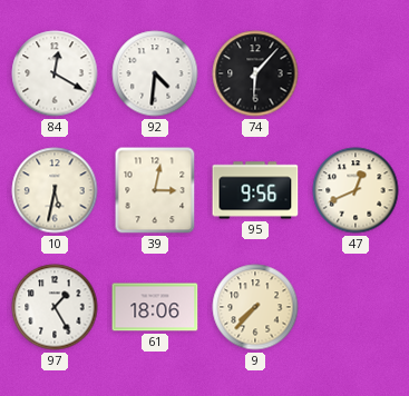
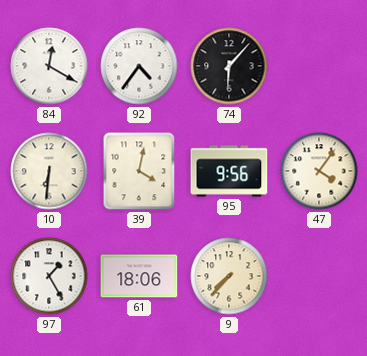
92: 4:31 -> 4:36 (139, 66)
10: 5:32 -> 6:31 (49, 171)
39: 3:02 -> 4:02 (139, 171)
47: 12:41 -> 4:06 (319, 171)
